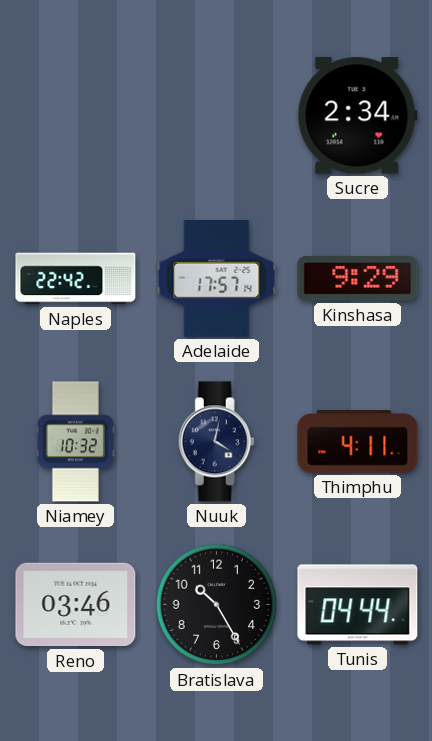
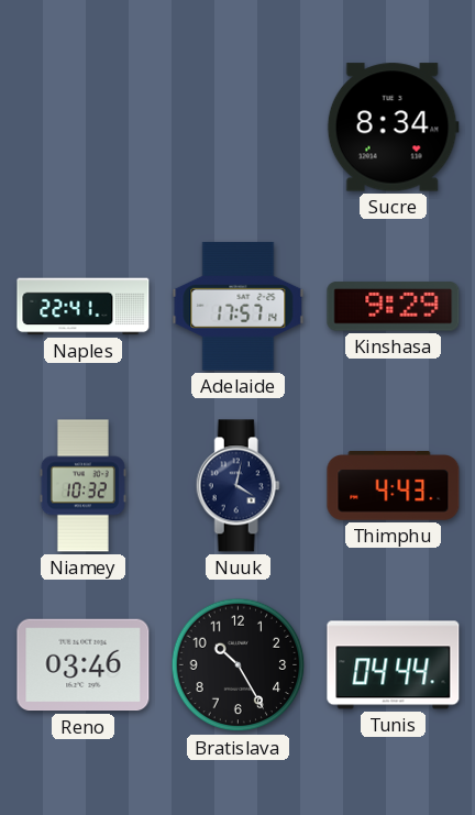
Sucre: 2:34 -> 8:34 (393, 128)
Naples: 22:42 -> 22:41 (84, 307)
Thimphu: 4:11 -> 4:43 (394, 486)
